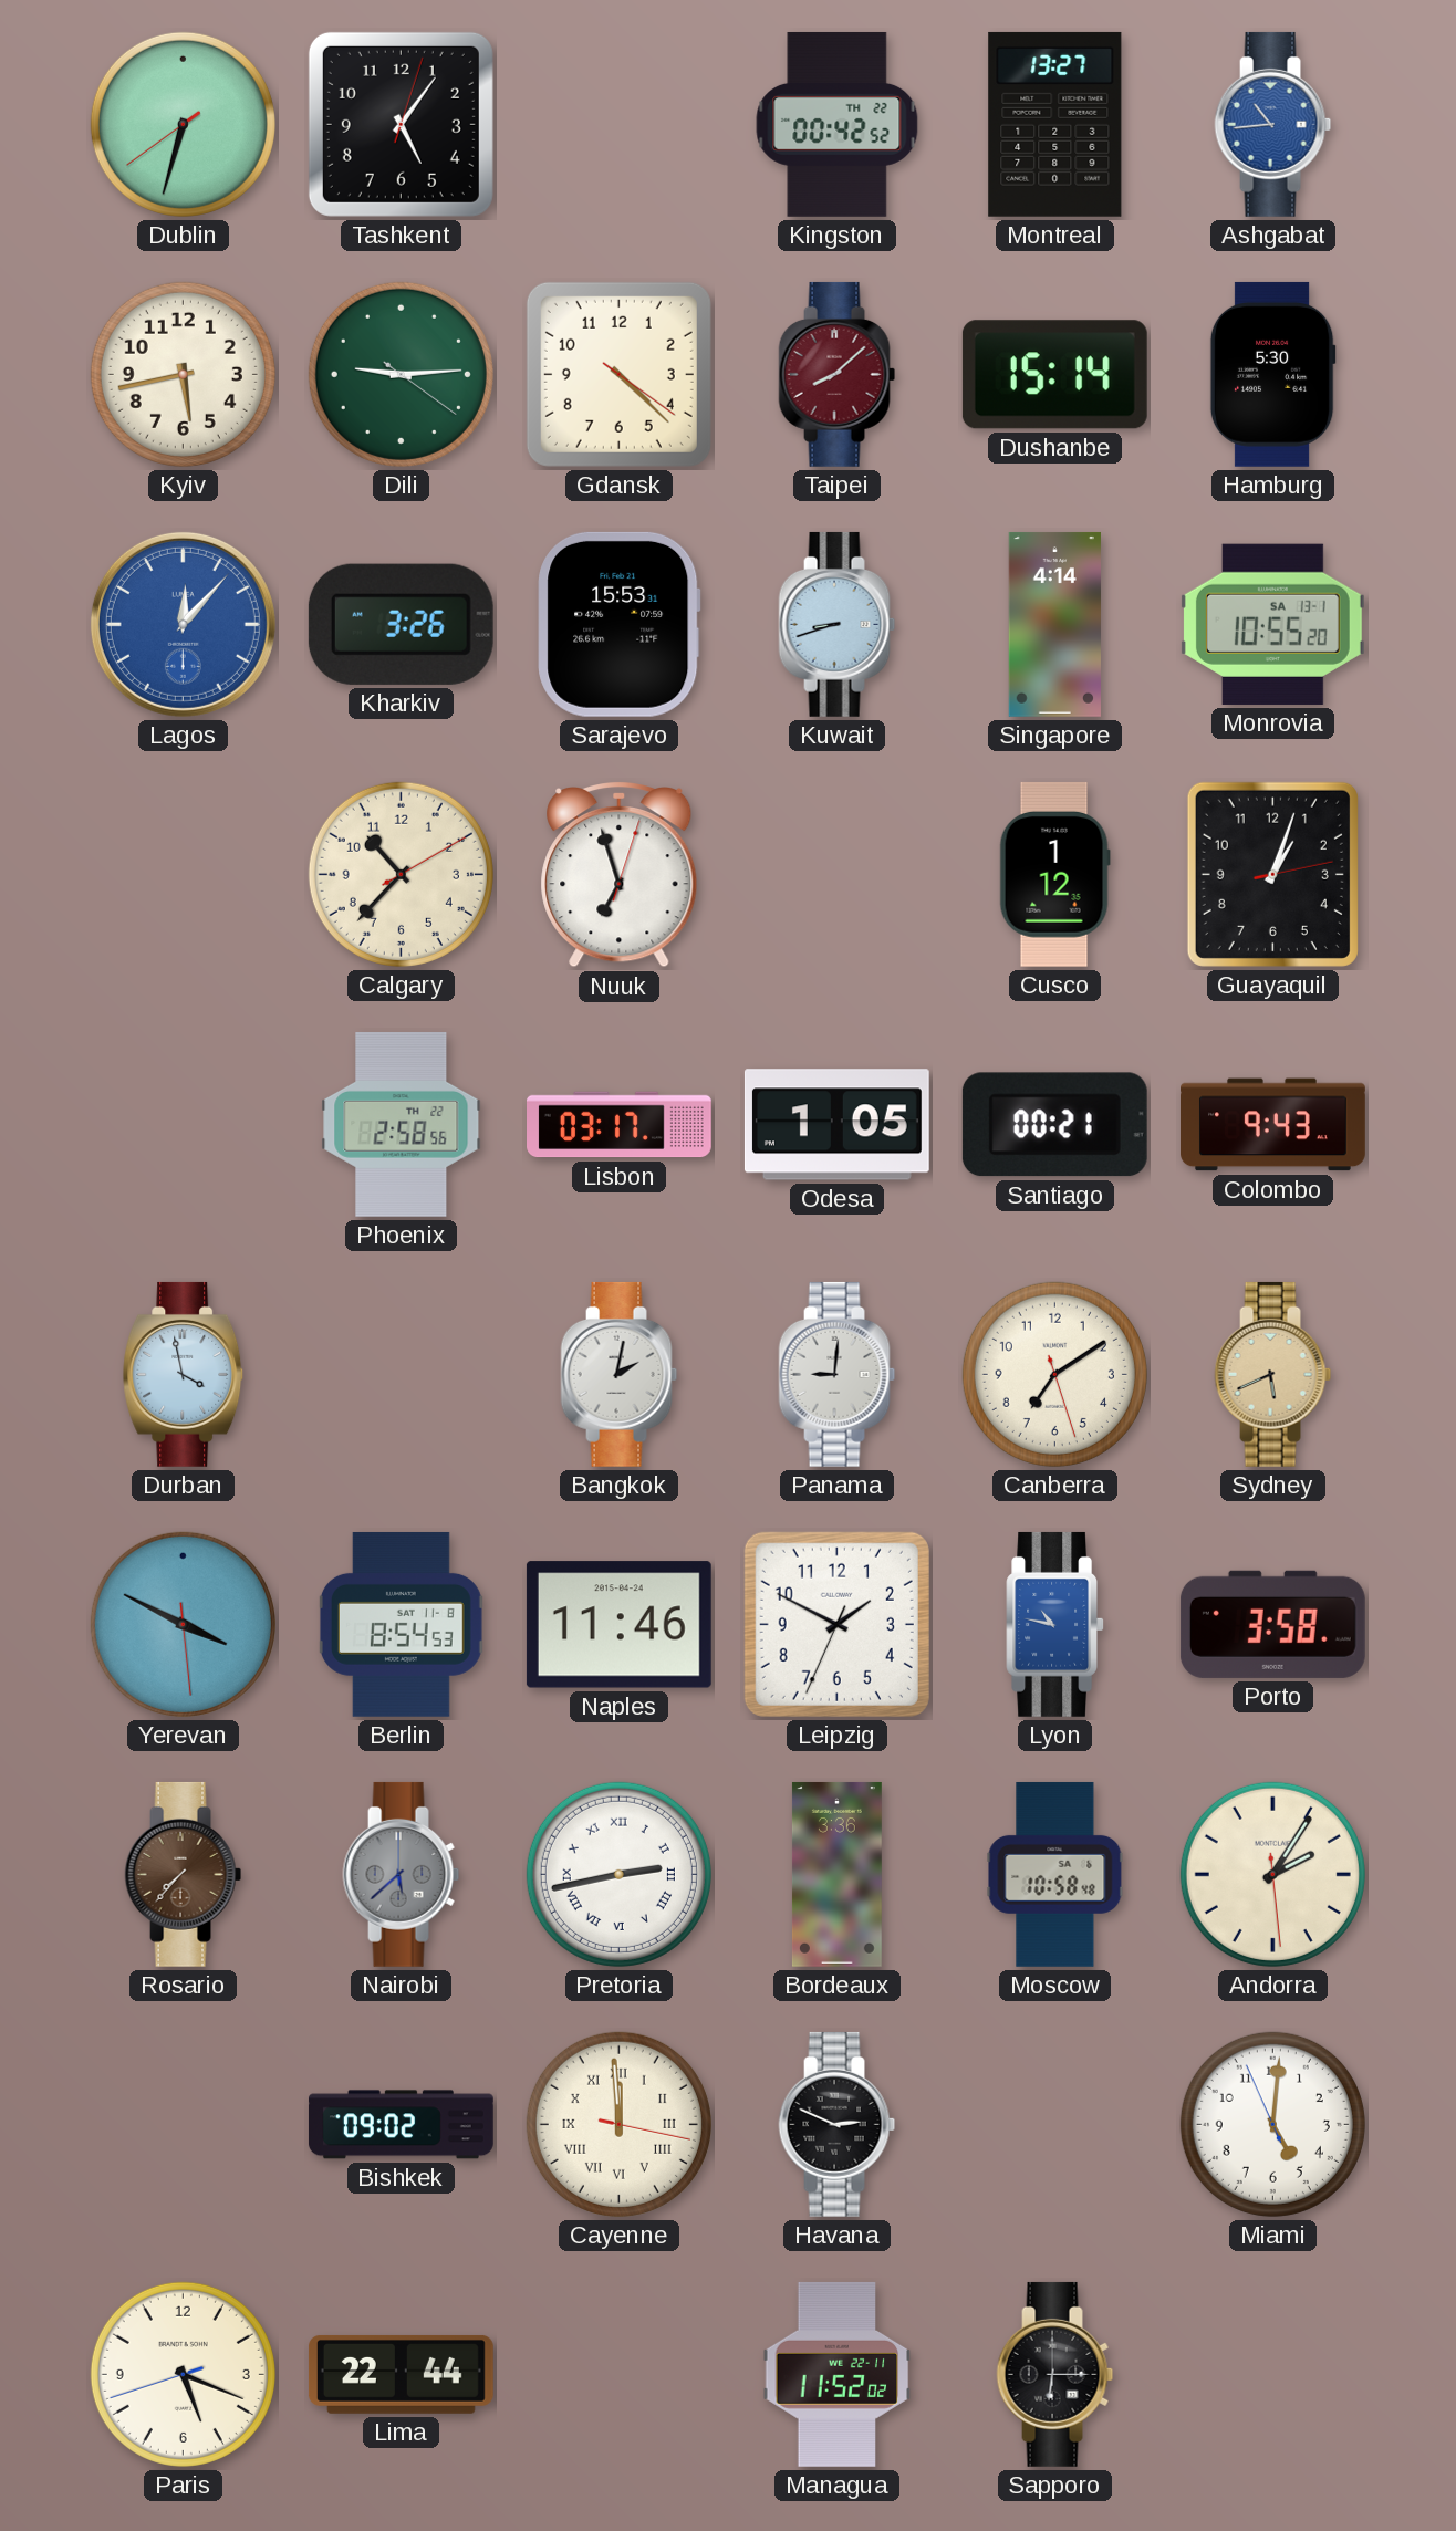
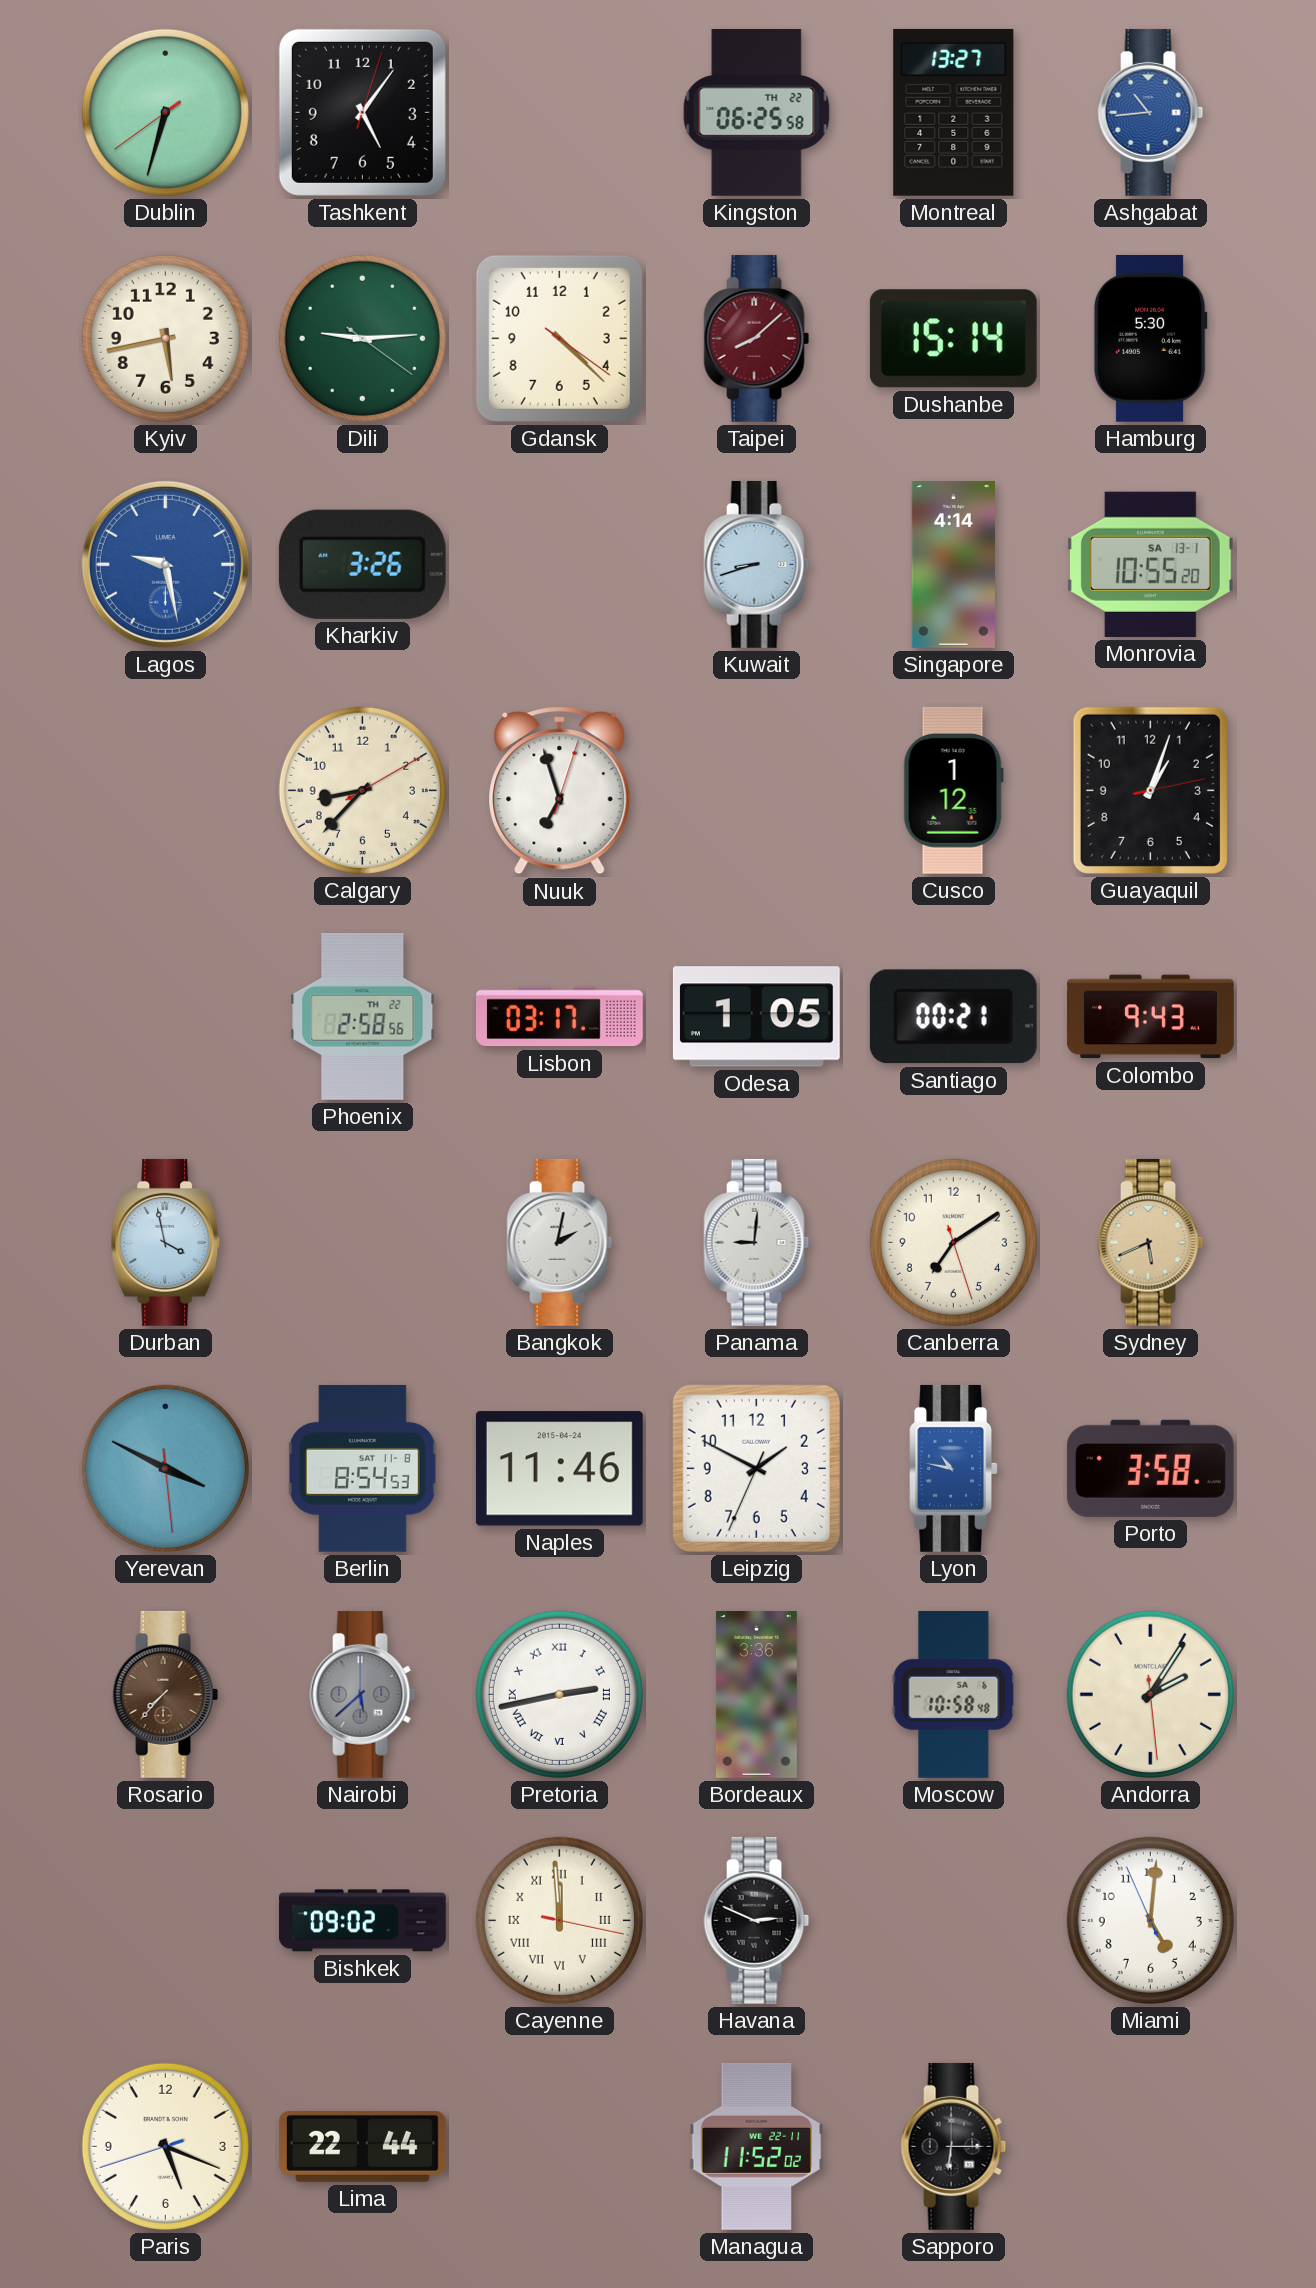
Kingston: 00:42 -> 06:25 (757, 112)
Lagos: 12:07 -> 9:28 (165, 564)
Sarajevo: 15:53 -> none (620, 624)
Calgary: 10:37 -> 8:37 (362, 790)
